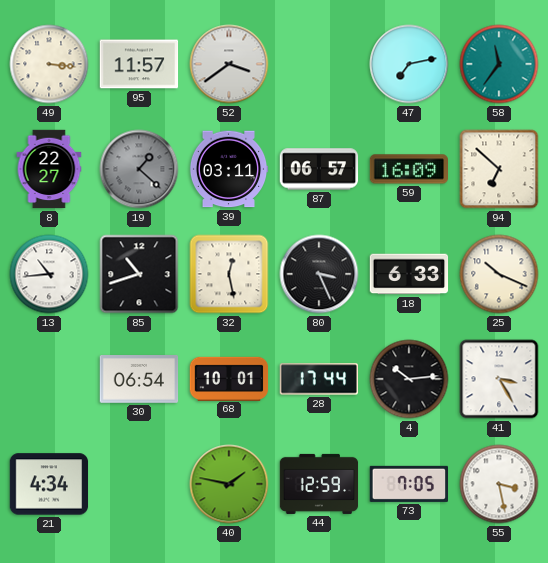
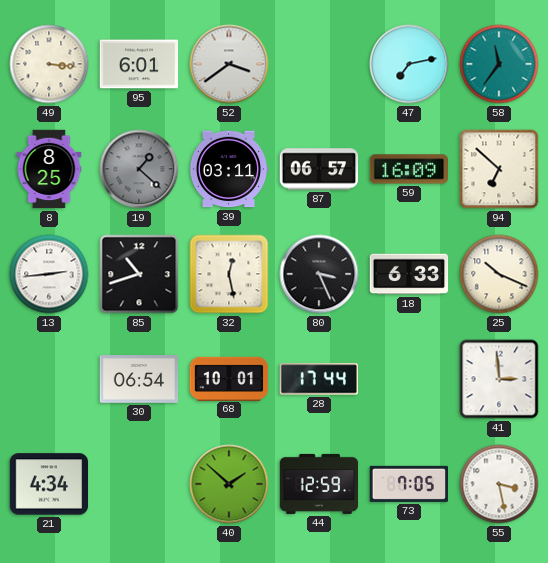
95: 11:57 -> 6:01 (139, 64)
8: 22:27 -> 8:25 (49, 169)
13: 10:44 -> 2:44 (49, 274)
4: 10:14 -> none (409, 379)
41: 3:25 -> 2:59 (499, 379)
40: 1:47 -> 1:52 (229, 484)
